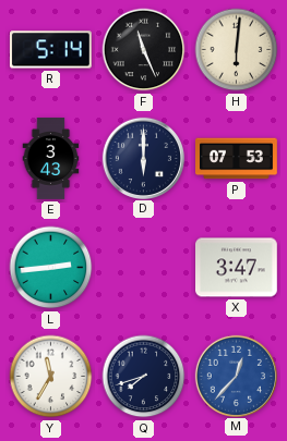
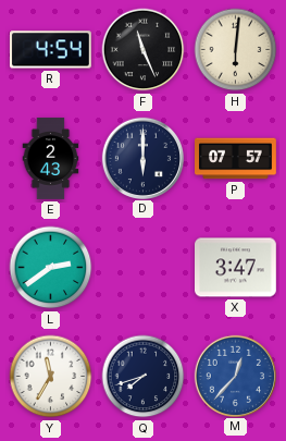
R: 5:14 -> 4:54 (50, 50)
E: 3:43 -> 2:43 (51, 159)
P: 07:53 -> 07:57 (236, 159)
L: 2:44 -> 2:39 (51, 268)
